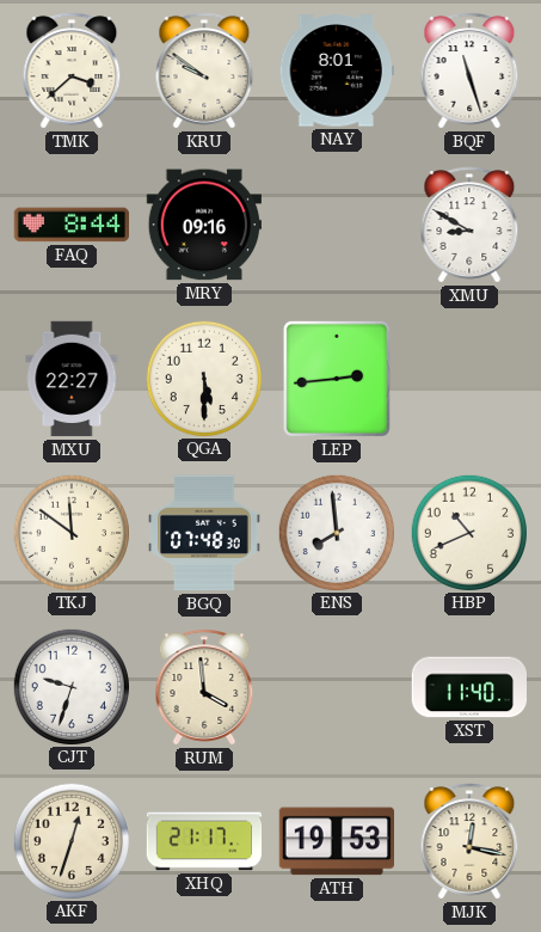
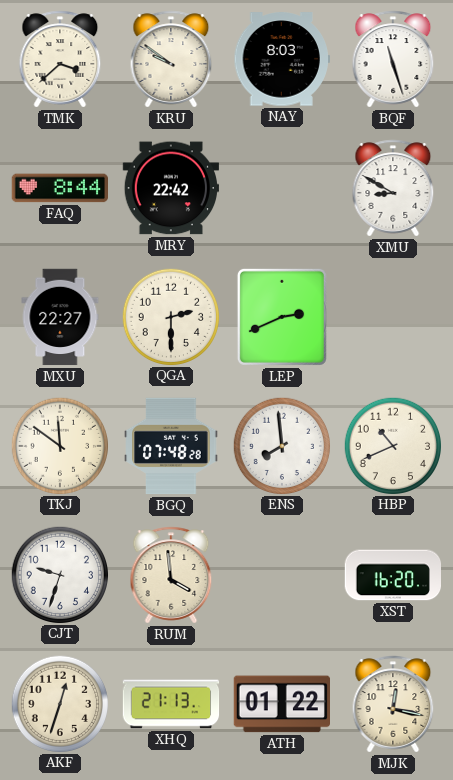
NAY: 8:01 -> 8:03 (281, 59)
MRY: 09:16 -> 22:42 (170, 188)
QGA: 5:30 -> 2:30 (170, 316)
LEP: 2:44 -> 2:41 (282, 317)
BGQ: 07:48:30 -> 07:48:28 (171, 446)
XST: 11:40 -> 16:20 (392, 575)
XHQ: 21:17 -> 21:13 (171, 704)
ATH: 19:53 -> 01:22 (281, 704)
